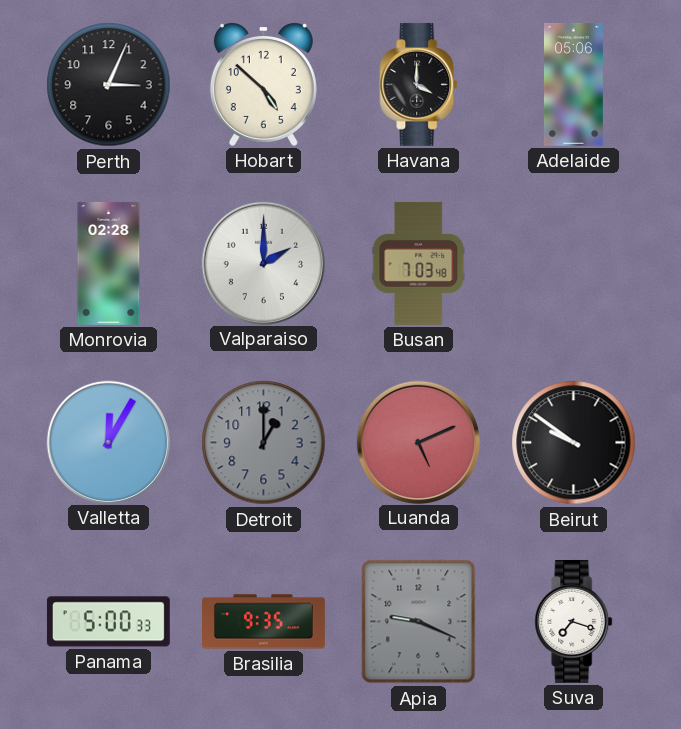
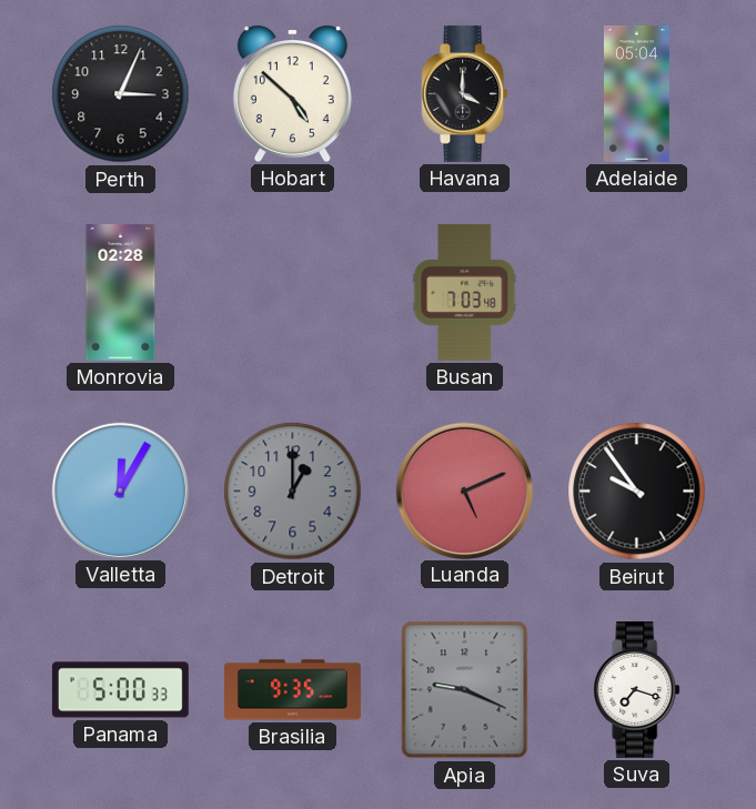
Adelaide: 05:06 -> 05:04 (636, 93)
Valparaiso: 2:00 -> none (263, 263)
Beirut: 9:51 -> 9:54 (637, 492)
